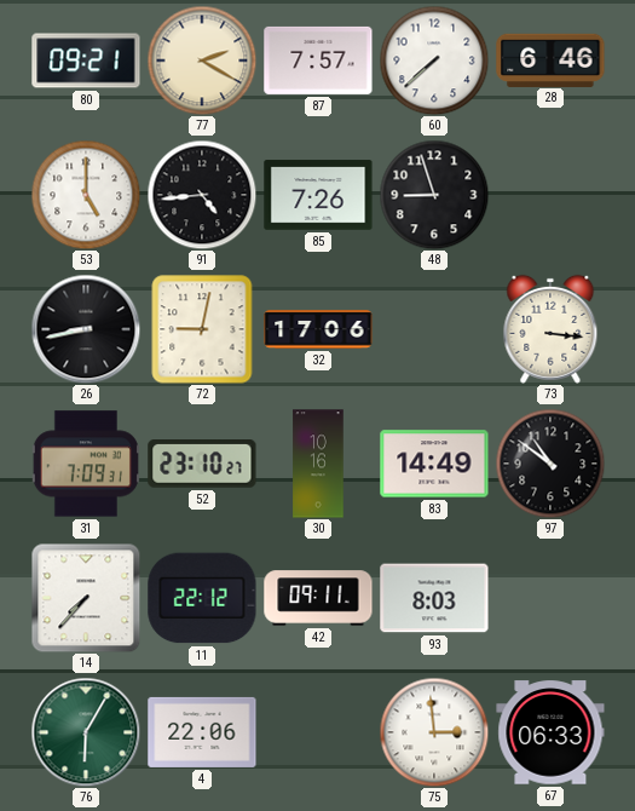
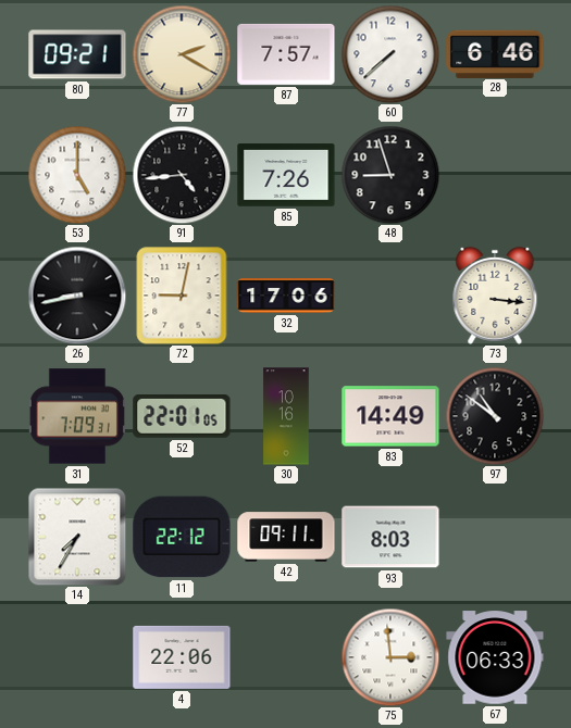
52: 23:10 -> 22:01 (182, 417)
14: 7:37 -> 7:35 (77, 537)
76: 6:05 -> none (86, 732)
